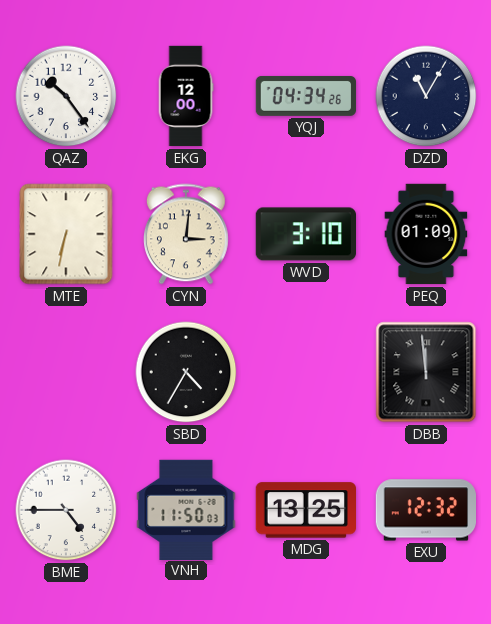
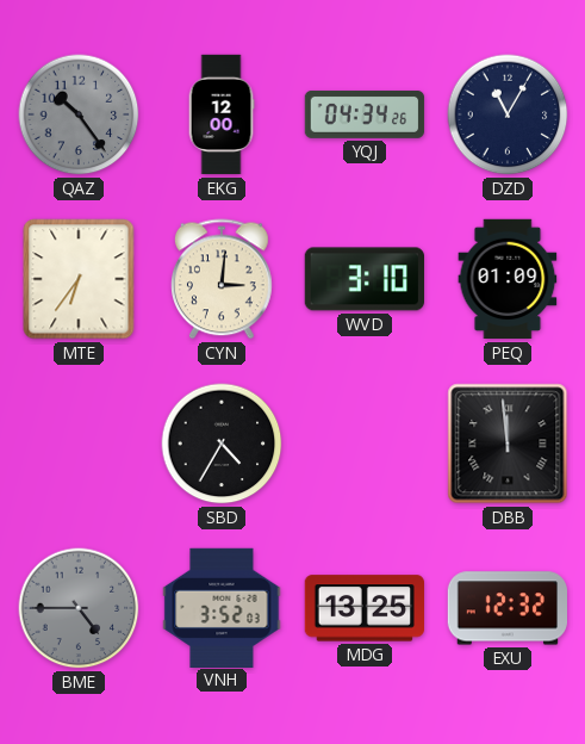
QAZ dial: white -> grey (79, 114)
MTE: 6:32 -> 6:36 (79, 279)
BME dial: white -> grey (79, 608)
VNH: 11:50 -> 3:52 (222, 607)
